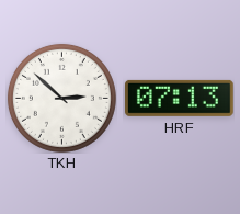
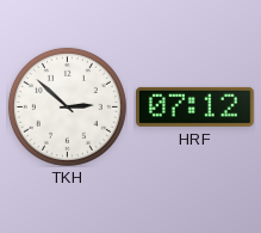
HRF: 07:13 -> 07:12 (195, 106)
